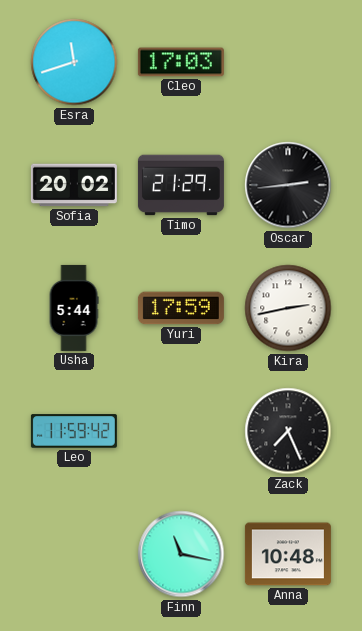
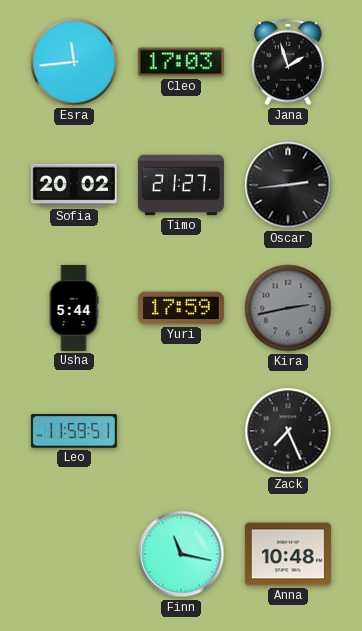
Esra: 11:42 -> 11:44 (74, 62)
Jana: none -> 1:57 (288, 62)
Timo: 21:29 -> 21:27 (181, 185)
Kira dial: white -> grey (288, 308)
Leo: 11:59:42 -> 11:59:51 (74, 431)
